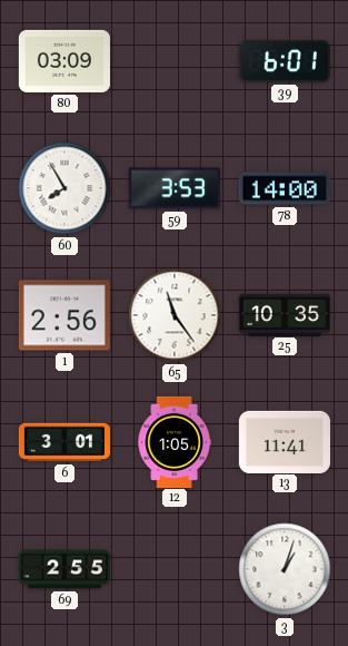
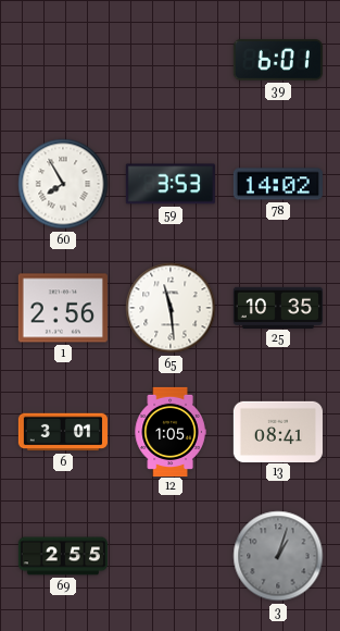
80: 03:09 -> none (64, 61)
78: 14:00 -> 14:02 (278, 184)
65: 11:24 -> 11:29 (171, 308)
13: 11:41 -> 08:41 (278, 431)
3 dial: white -> grey (278, 556)
